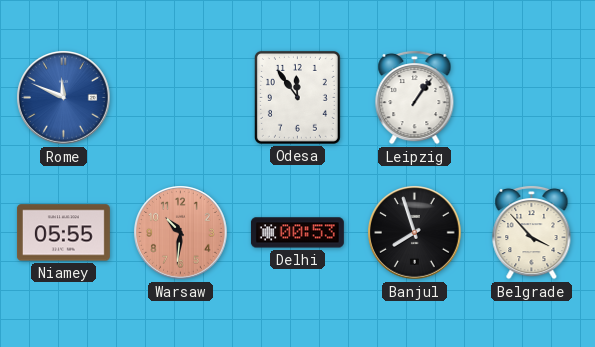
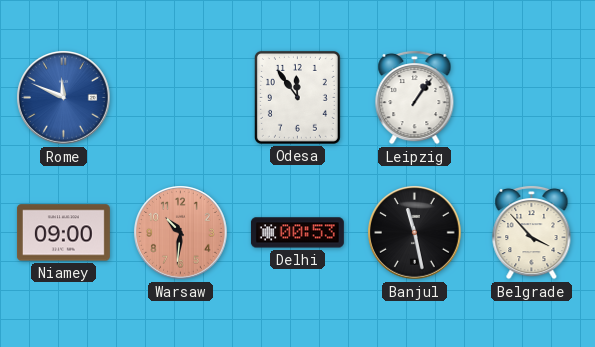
Niamey: 05:55 -> 09:00 (63, 233)
Banjul: 7:57 -> 11:28 (415, 233)
